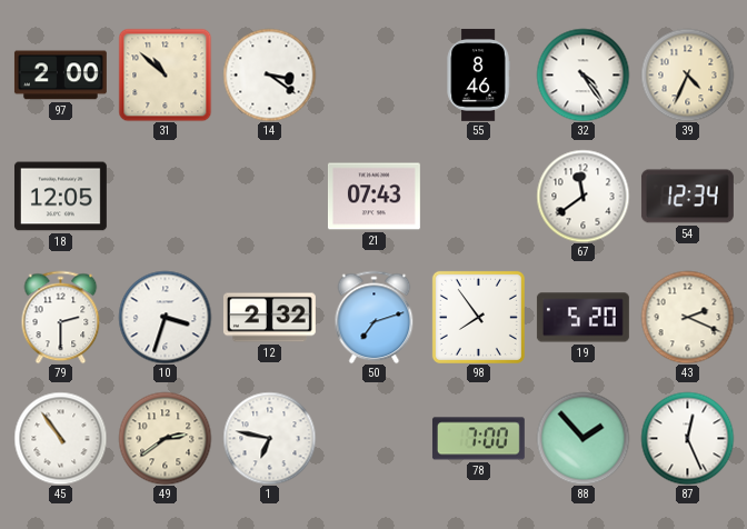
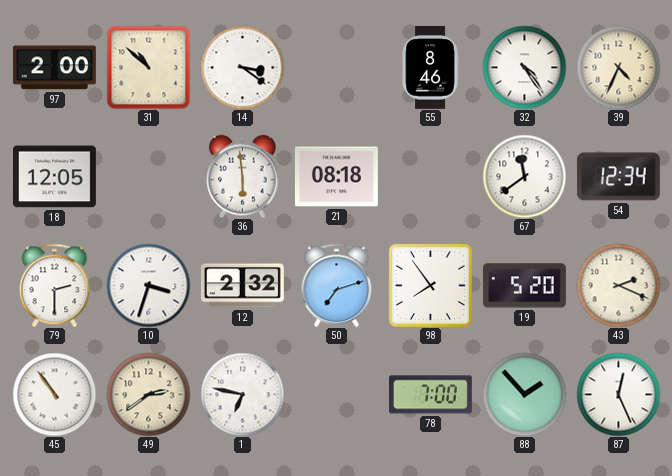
36: none -> 5:59 (243, 176)
21: 07:43 -> 08:18 (336, 177)
